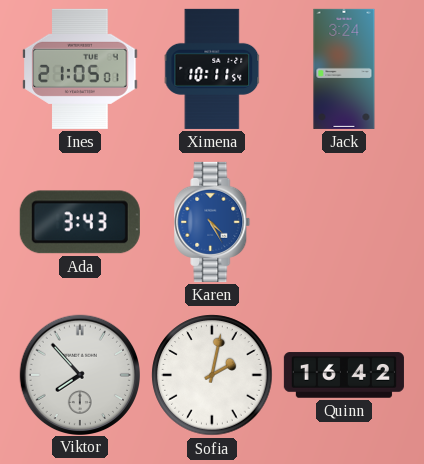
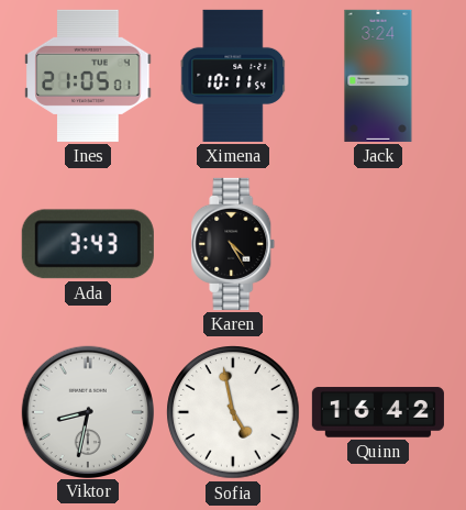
Karen dial: blue -> black (233, 244)
Viktor: 7:53 -> 8:32 (87, 411)
Sofia: 2:02 -> 4:58 (233, 412)
